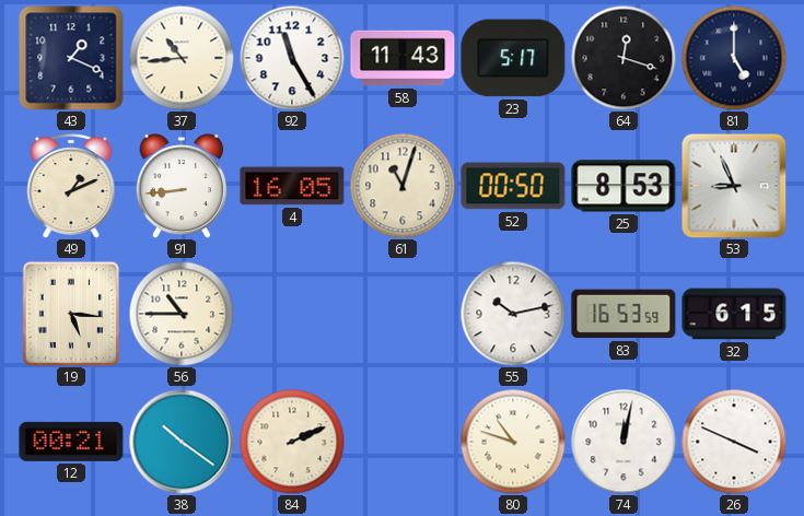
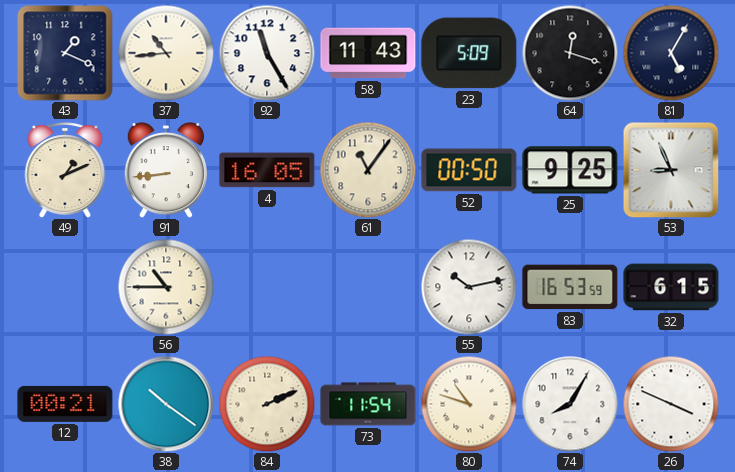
23: 5:17 -> 5:09 (469, 53)
81: 5:00 -> 5:05 (671, 53)
61: 11:03 -> 11:06 (368, 170)
25: 8:53 -> 9:25 (570, 170)
19: 5:16 -> none (70, 314)
73: none -> 11:54 (368, 404)
74: 12:02 -> 8:05 (570, 404)
